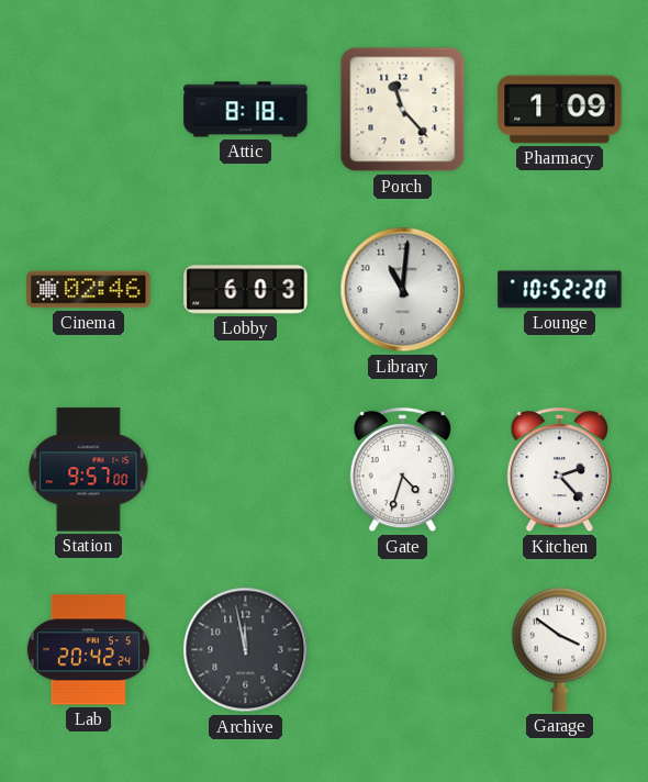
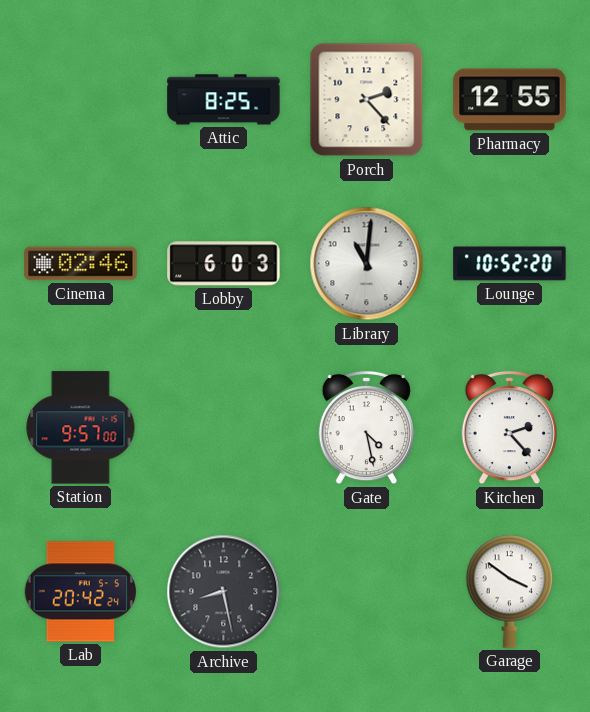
Attic: 8:18 -> 8:25 (224, 100)
Porch: 11:23 -> 2:23 (367, 100)
Pharmacy: 1:09 -> 12:55 (510, 100)
Gate: 4:33 -> 4:28 (366, 428)
Archive: 11:58 -> 8:28 (224, 592)
